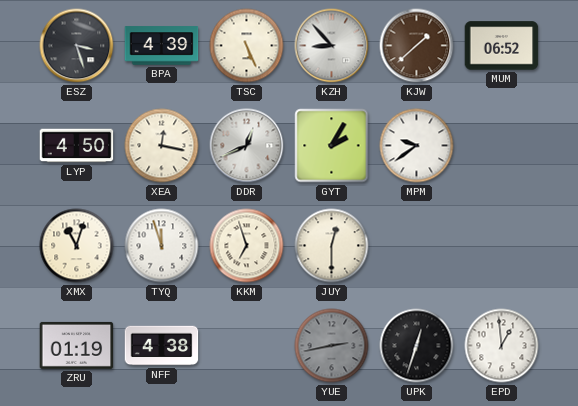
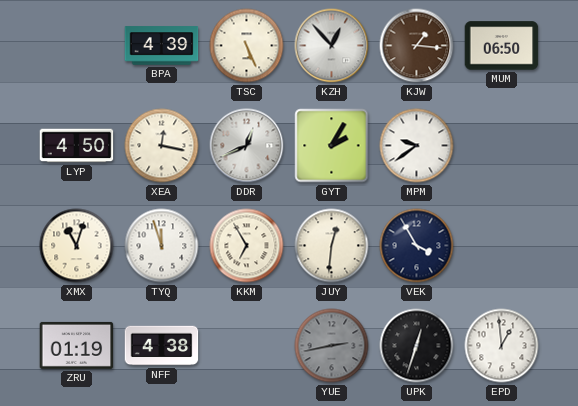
ESZ: 3:27 -> none (77, 46)
KZH: 8:53 -> 12:53 (332, 46)
KJW: 1:38 -> 1:16 (417, 46)
MUM: 06:52 -> 06:50 (502, 46)
KKM: 6:57 -> 6:55 (247, 246)
JUY: 12:30 -> 12:31 (332, 246)
VEK: none -> 3:55 (417, 246)
